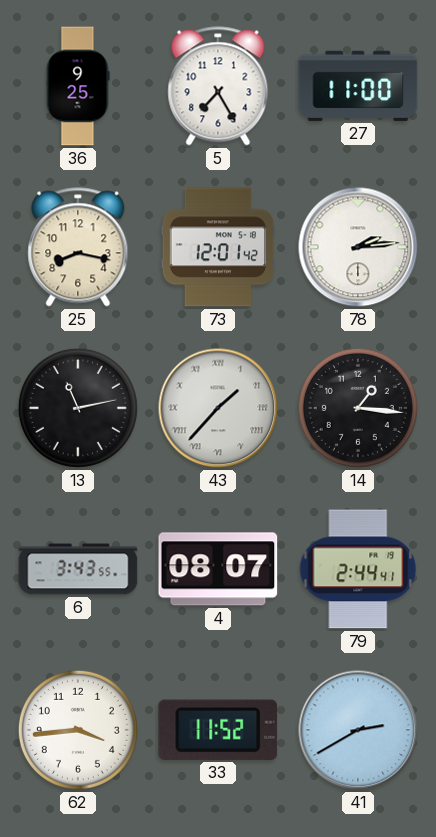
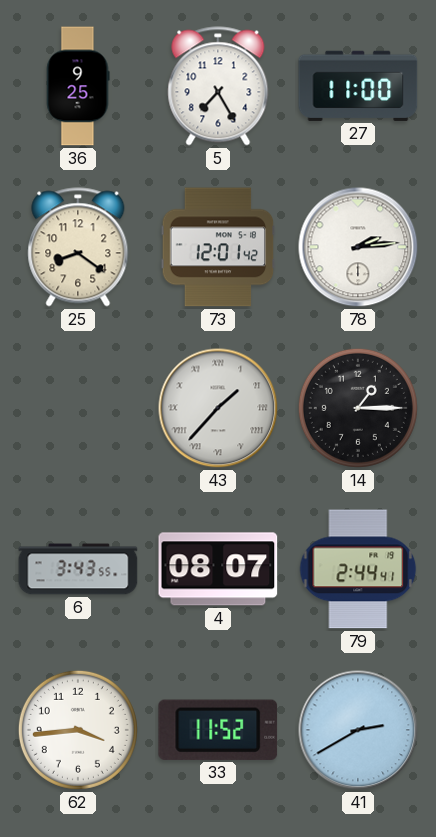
25: 8:17 -> 8:21 (78, 247)
13: 11:13 -> none (78, 408)
14: 1:16 -> 1:15 (358, 408)
